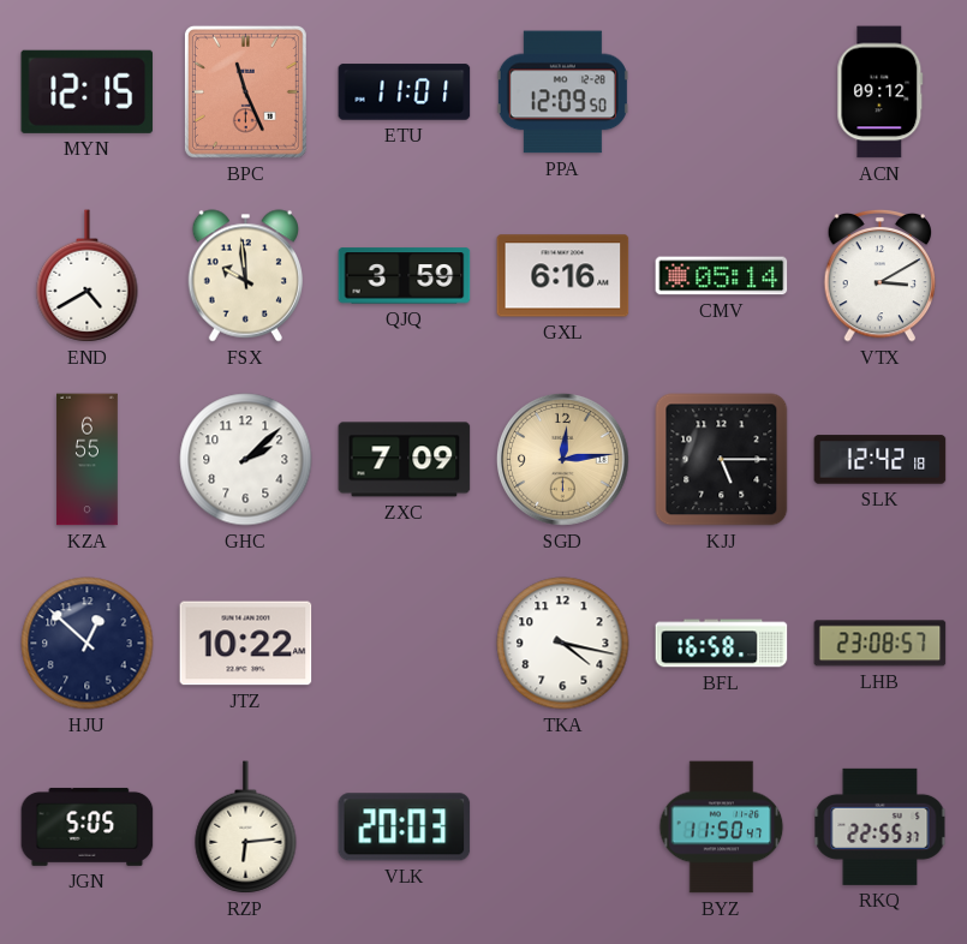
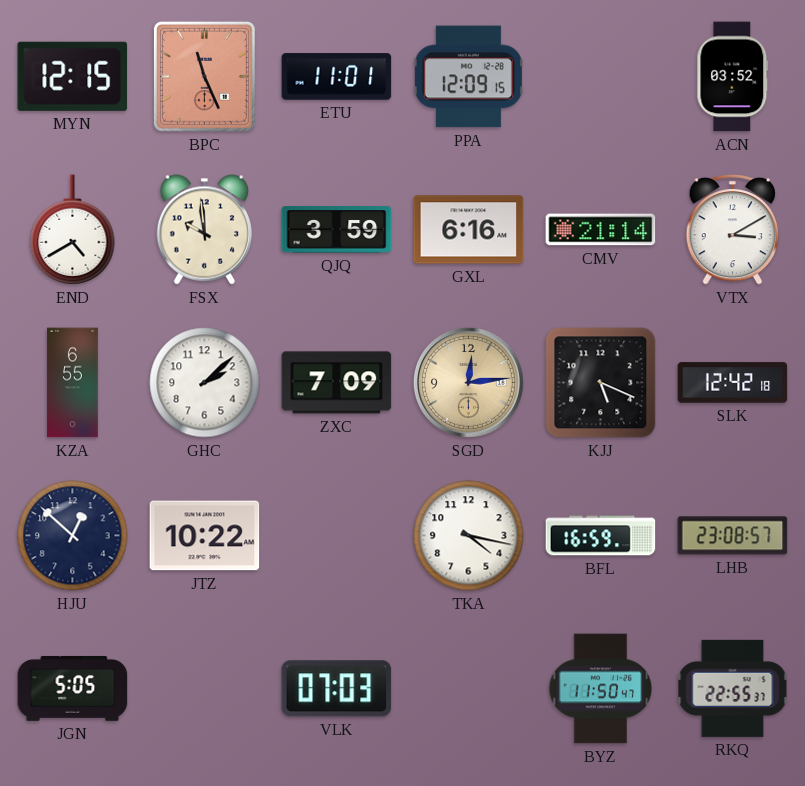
PPA: 12:09:50 -> 12:09:15 (468, 77)
ACN: 09:12 -> 03:52 (733, 77)
CMV: 05:14 -> 21:14 (601, 230)
KJJ: 5:15 -> 5:19 (601, 383)
BFL: 16:58 -> 16:59 (601, 536)
RZP: 6:14 -> none (246, 828)
VLK: 20:03 -> 07:03 (337, 689)
